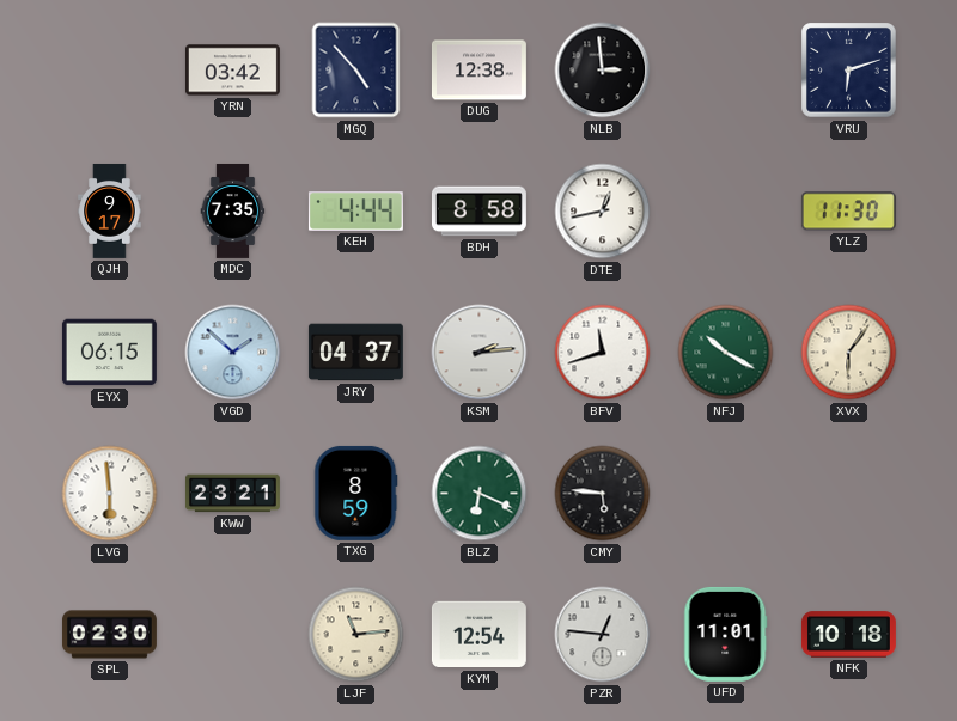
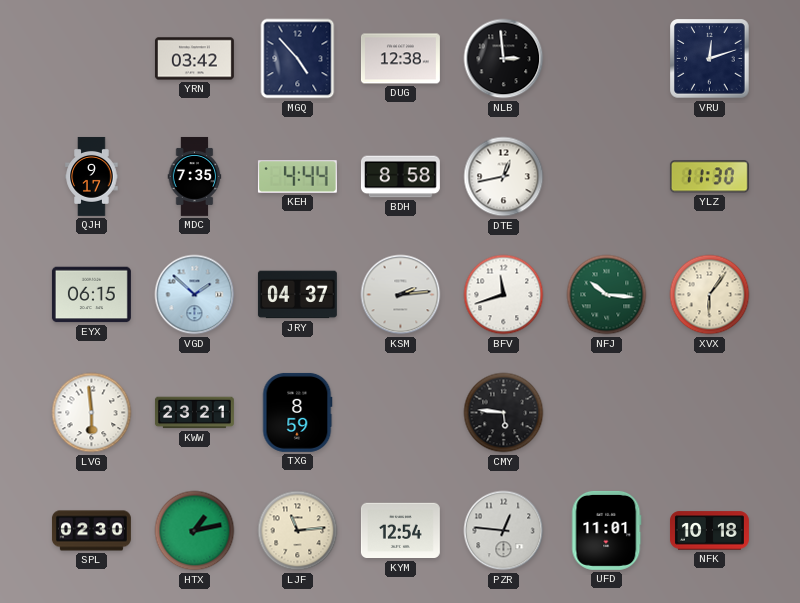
VRU: 6:12 -> 12:12 (710, 59)
NFJ: 10:20 -> 10:16 (607, 295)
BLZ: 6:19 -> none (480, 494)
HTX: none -> 1:13 (195, 531)
